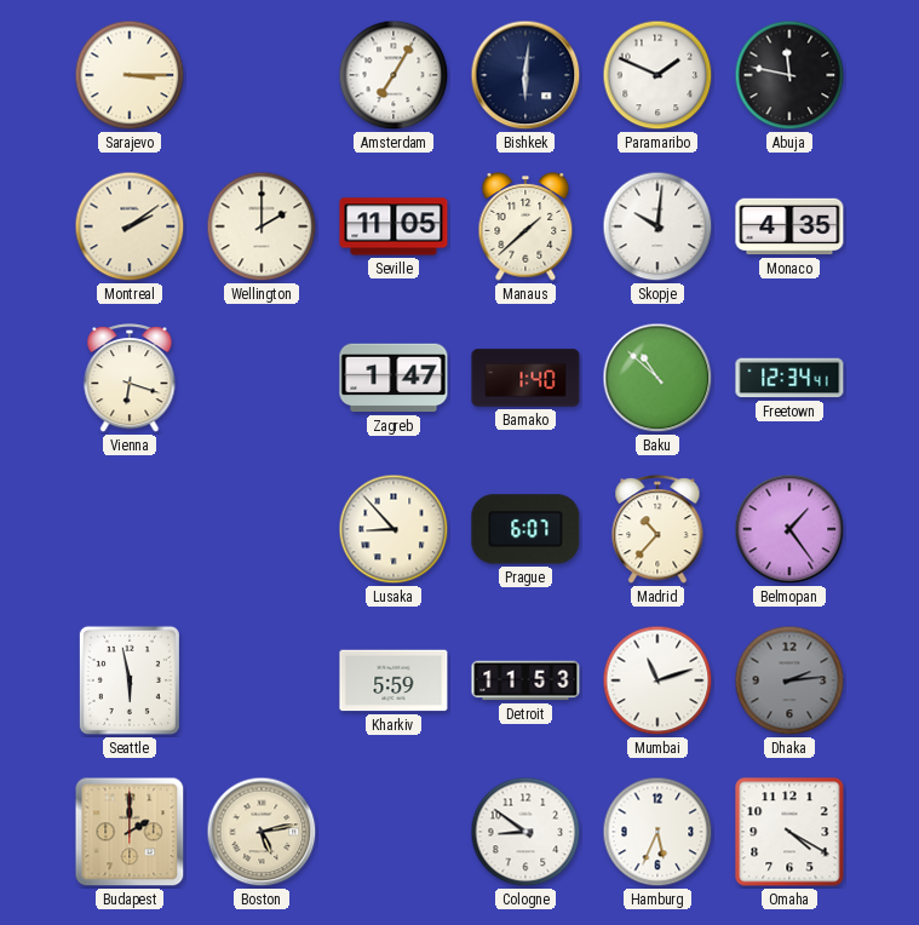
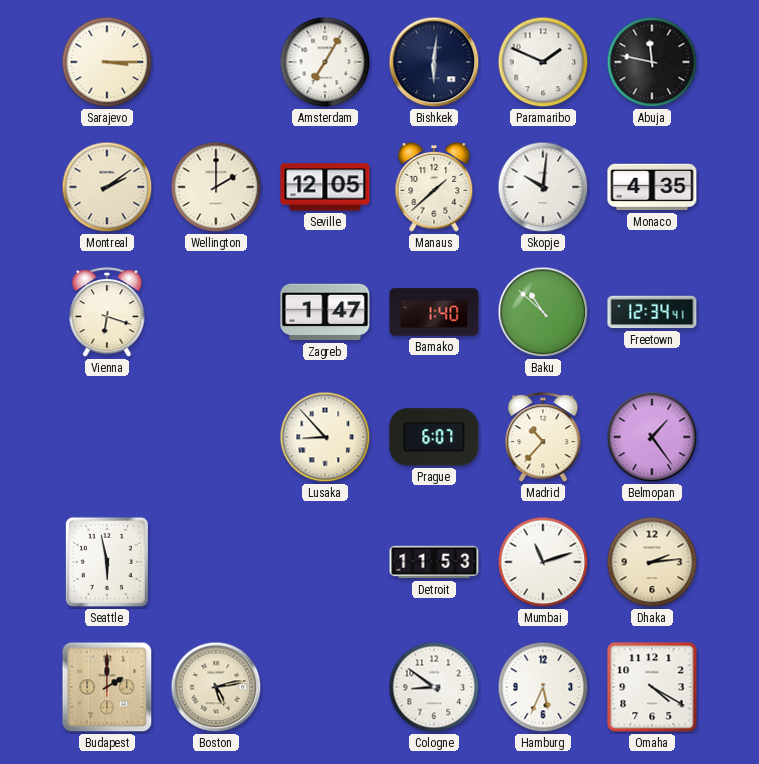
Seville: 11:05 -> 12:05 (325, 187)
Kharkiv: 5:59 -> none (394, 680)
Dhaka dial: grey -> cream (652, 562)
